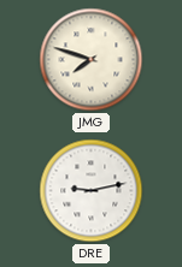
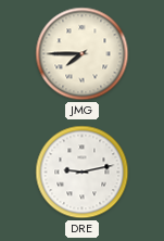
JMG: 7:48 -> 7:45 (83, 54)
